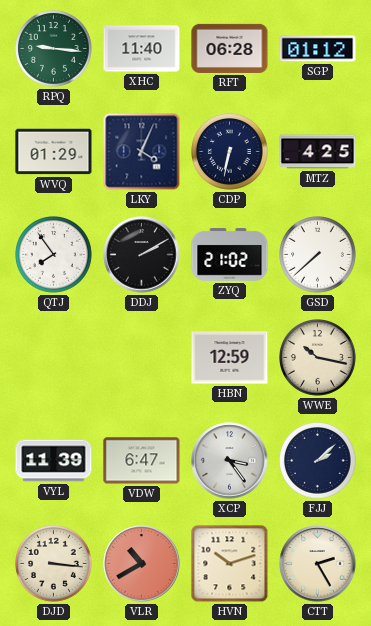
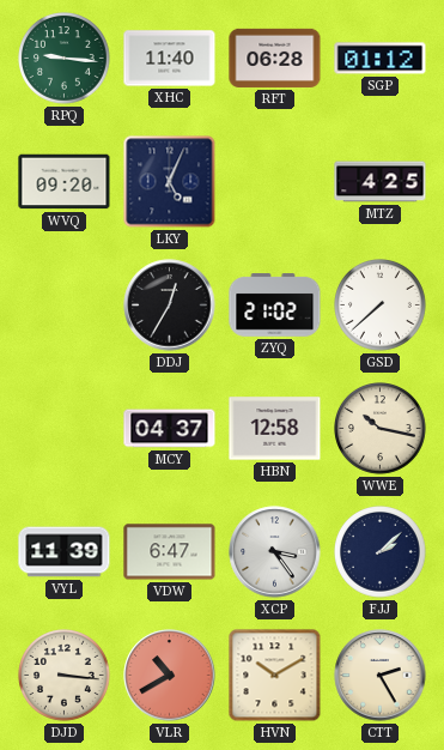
WVQ: 01:29 -> 09:20 (65, 182)
LKY: 4:04 -> 5:04 (170, 182)
CDP: 6:32 -> none (230, 152)
QTJ: 7:54 -> none (54, 255)
DDJ: 2:10 -> 12:35 (170, 306)
MCY: none -> 04:37 (170, 429)
HBN: 12:59 -> 12:58 (275, 429)
HVN: 10:12 -> 10:10 (275, 676)
